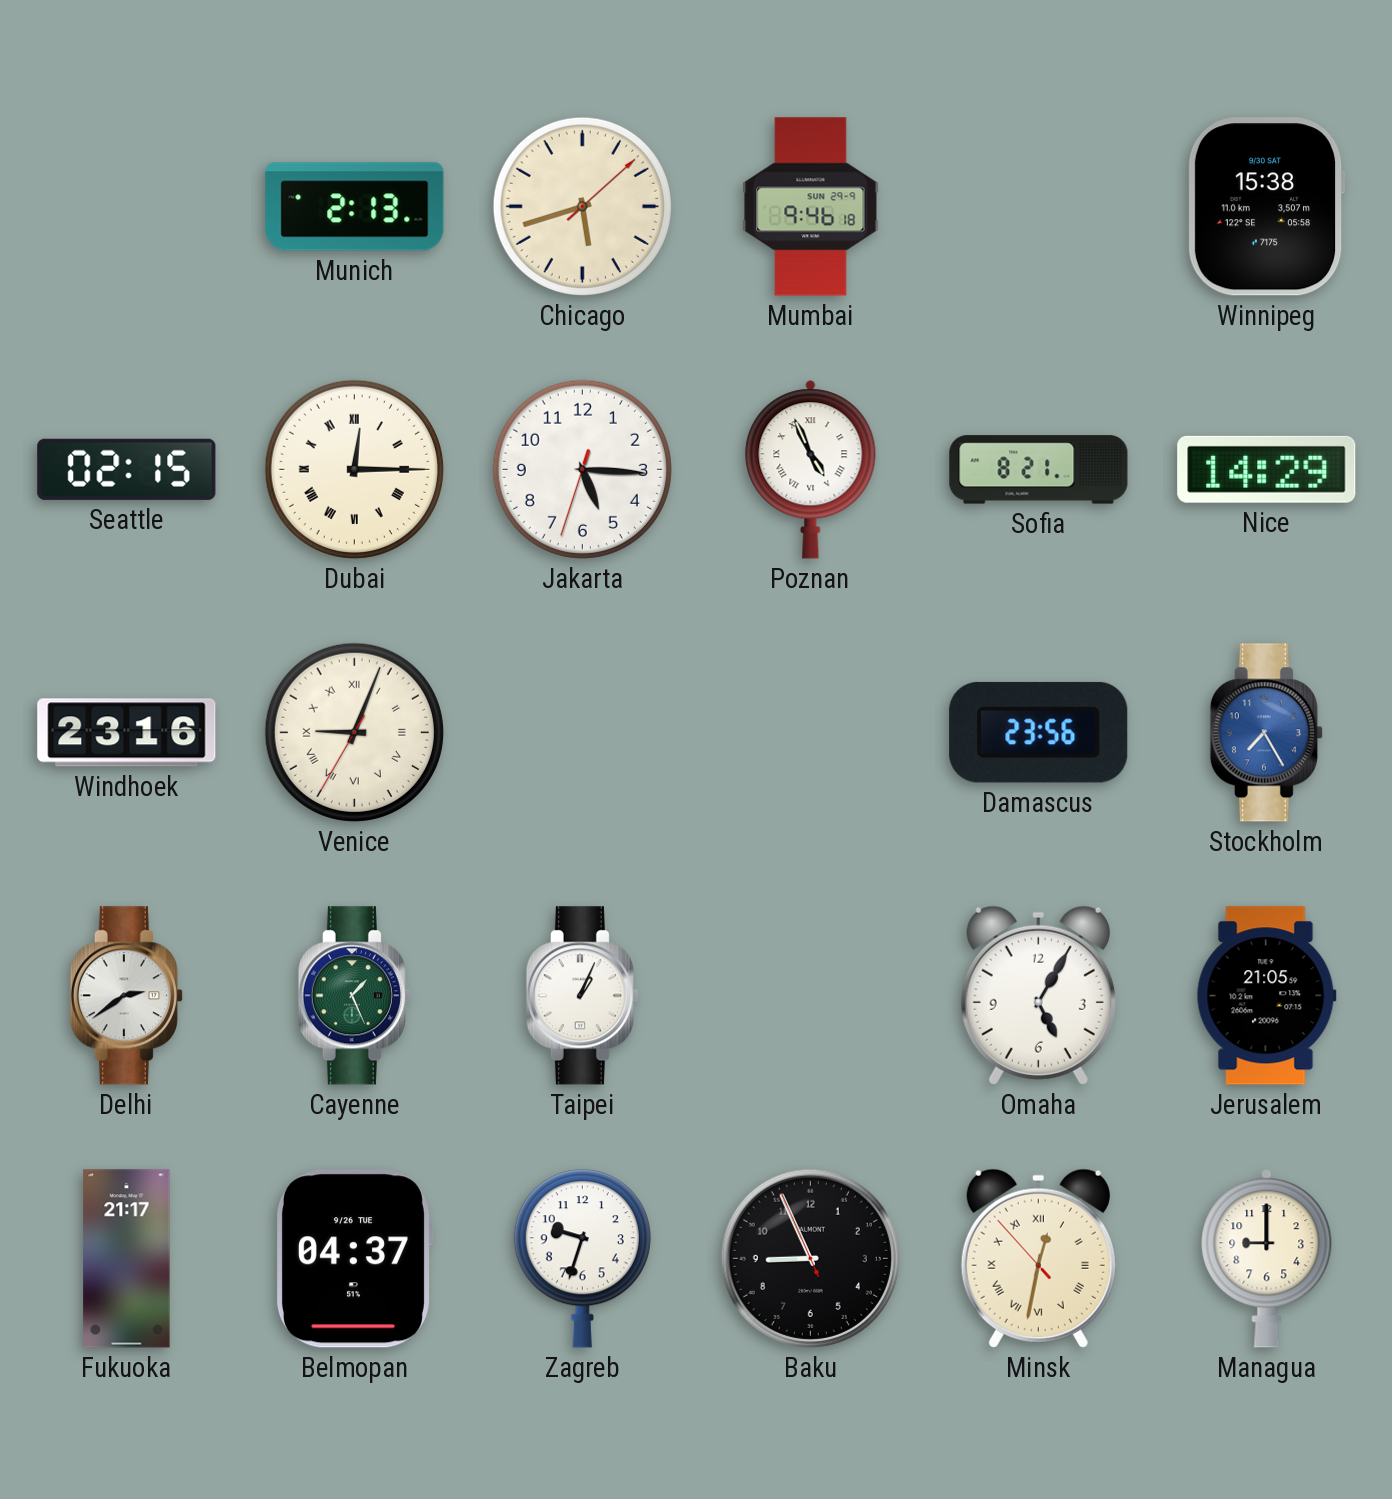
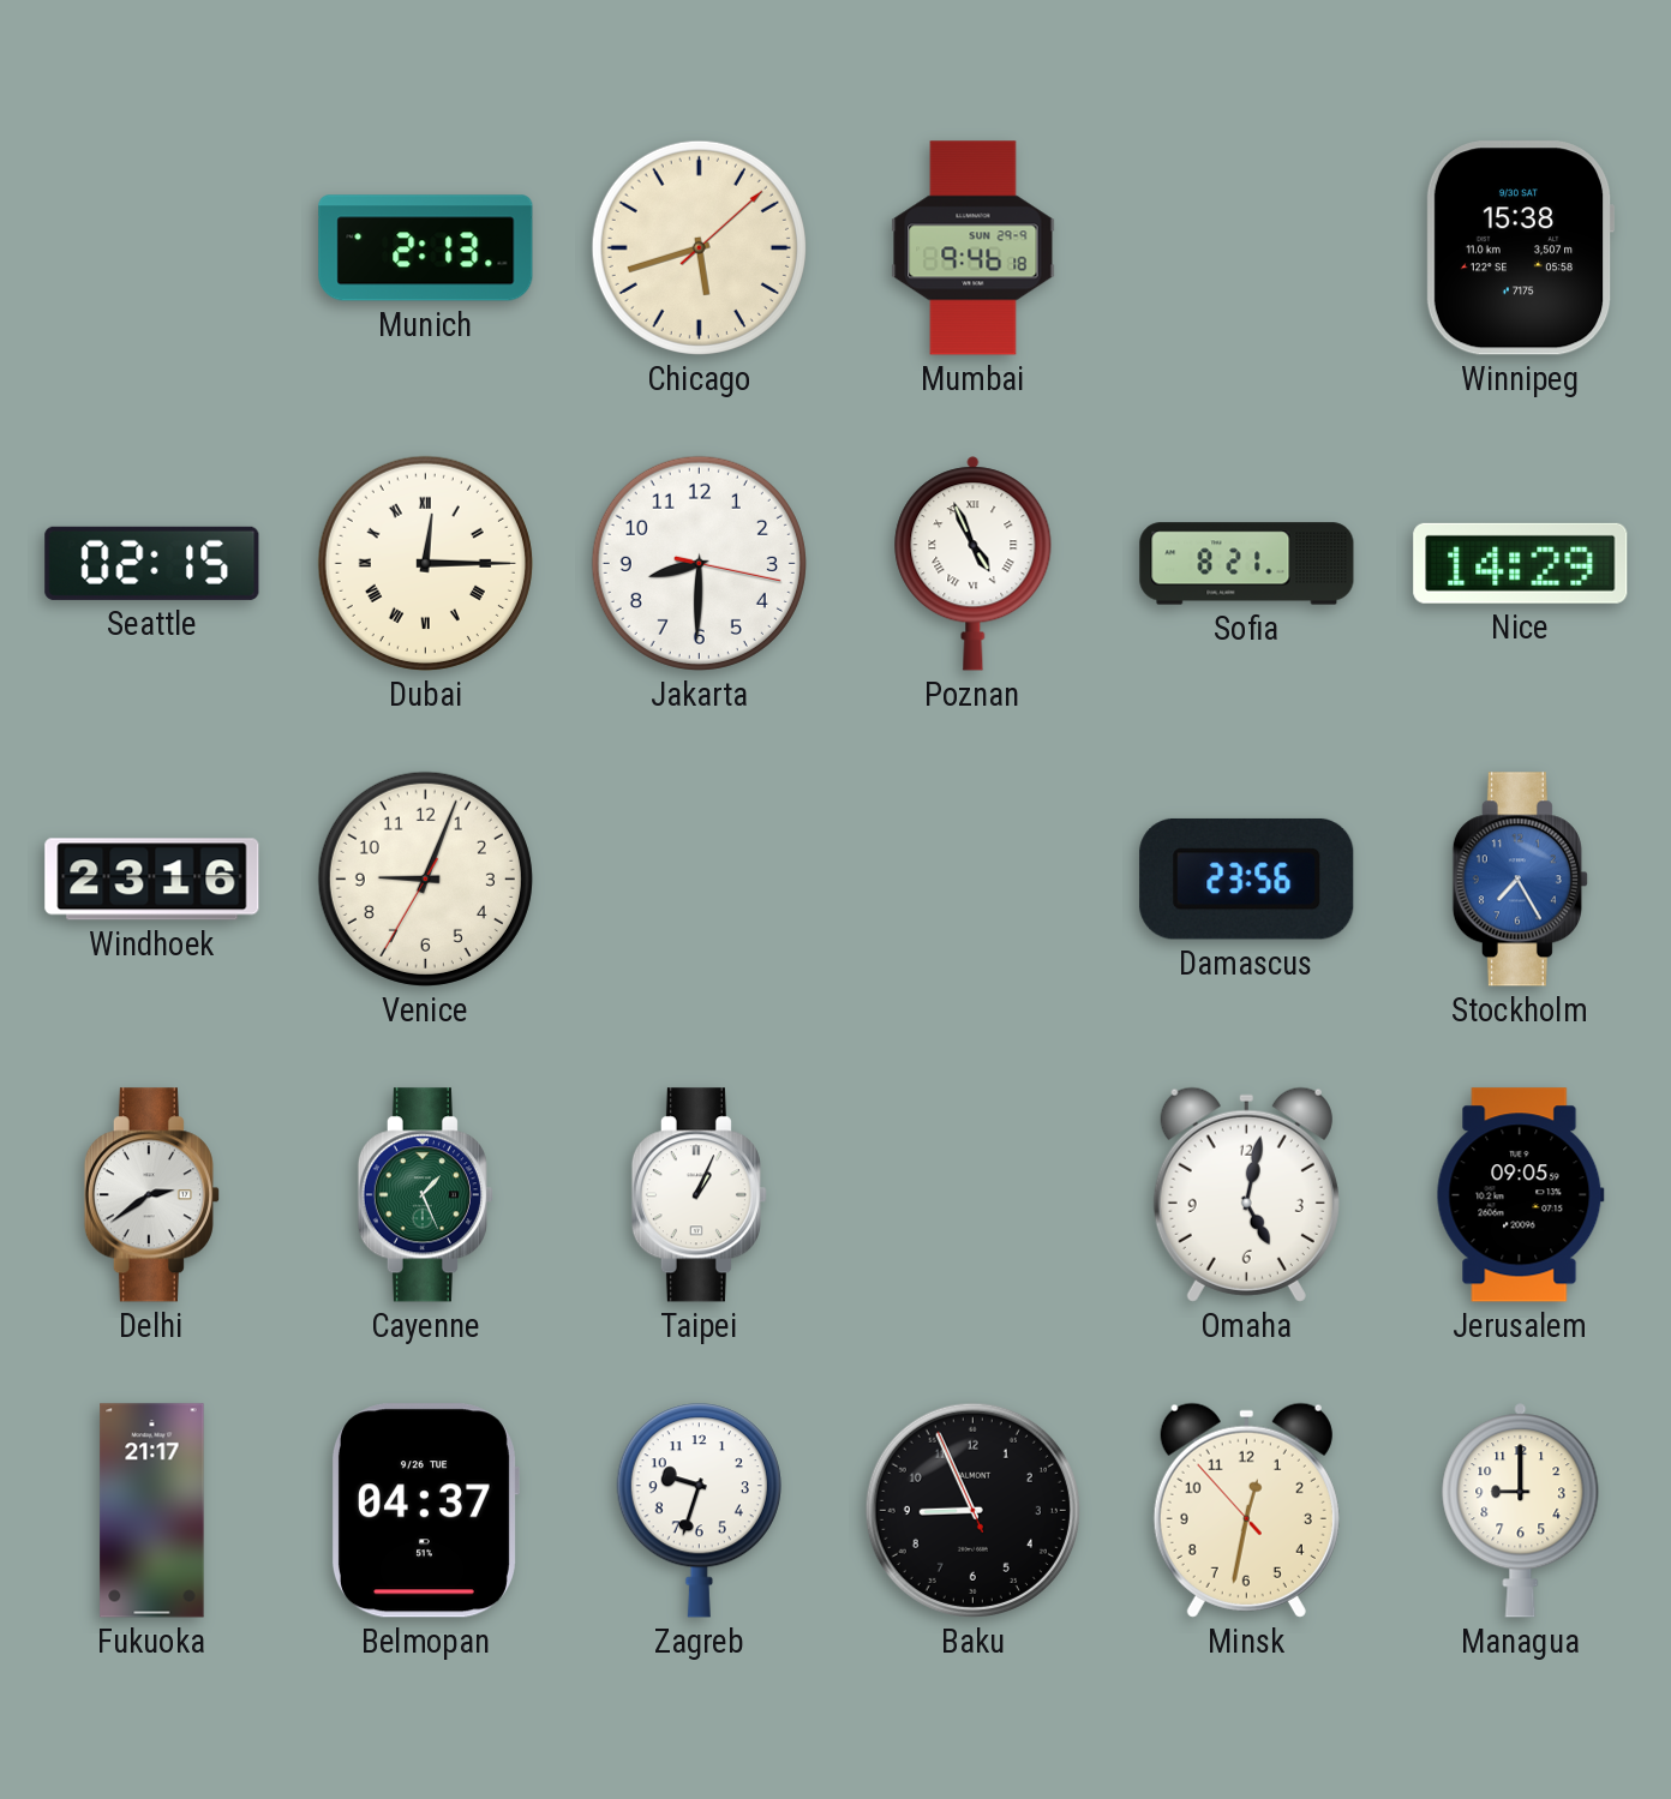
Jakarta: 5:15 -> 8:30 (699, 563)
Venice numerals: Roman -> Arabic (425, 878)
Omaha: 5:05 -> 5:02 (1246, 1194)
Jerusalem: 21:05 -> 09:05 (1520, 1195)
Minsk numerals: Roman -> Arabic (1246, 1510)
